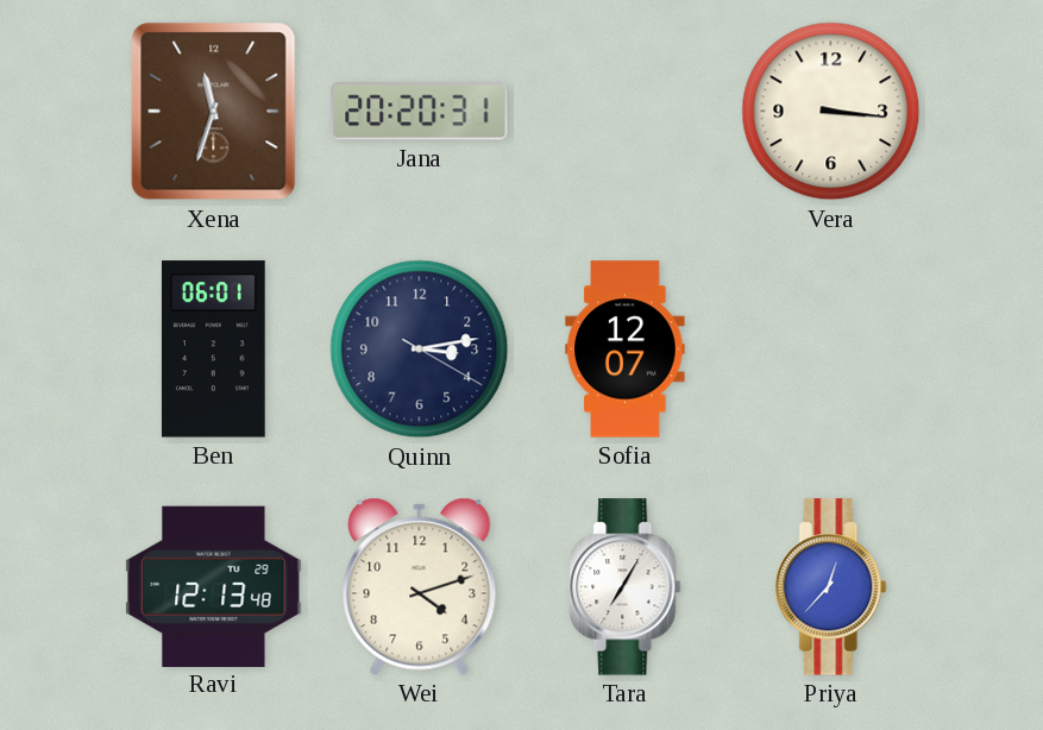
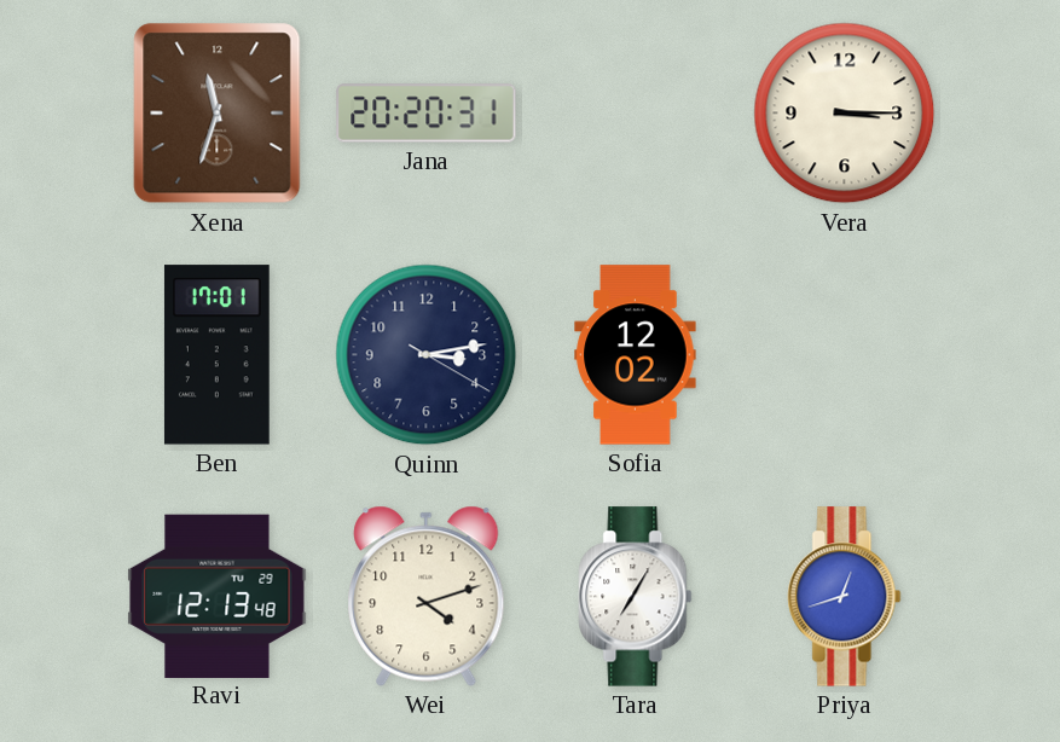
Vera: 3:16 -> 3:15 (845, 114)
Ben: 06:01 -> 17:01 (216, 355)
Sofia: 12:07 -> 12:02 (636, 355)
Priya: 12:37 -> 12:42 (845, 597)
